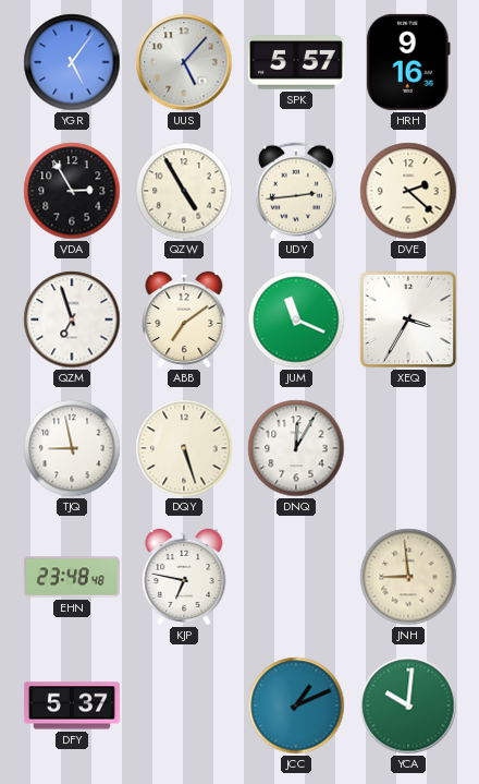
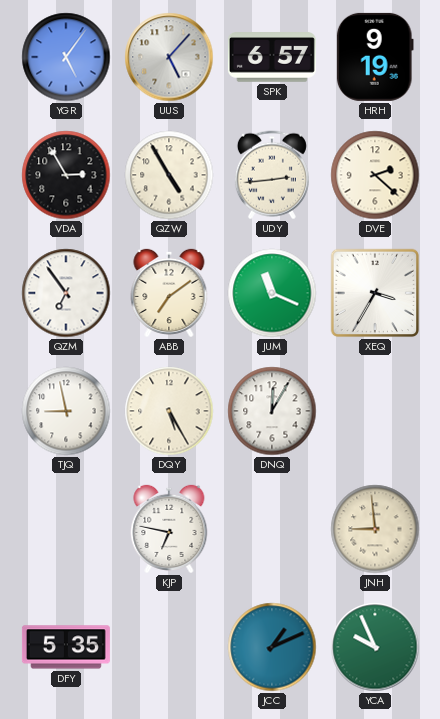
SPK: 5:57 -> 6:57 (272, 57)
HRH: 9:16 -> 9:19 (375, 57)
QZM: 6:57 -> 6:54 (66, 293)
DQY: 5:27 -> 5:25 (169, 411)
EHN: 23:48 -> none (72, 577)
DFY: 5:37 -> 5:35 (66, 647)
YCA: 10:01 -> 9:56 (375, 647)
